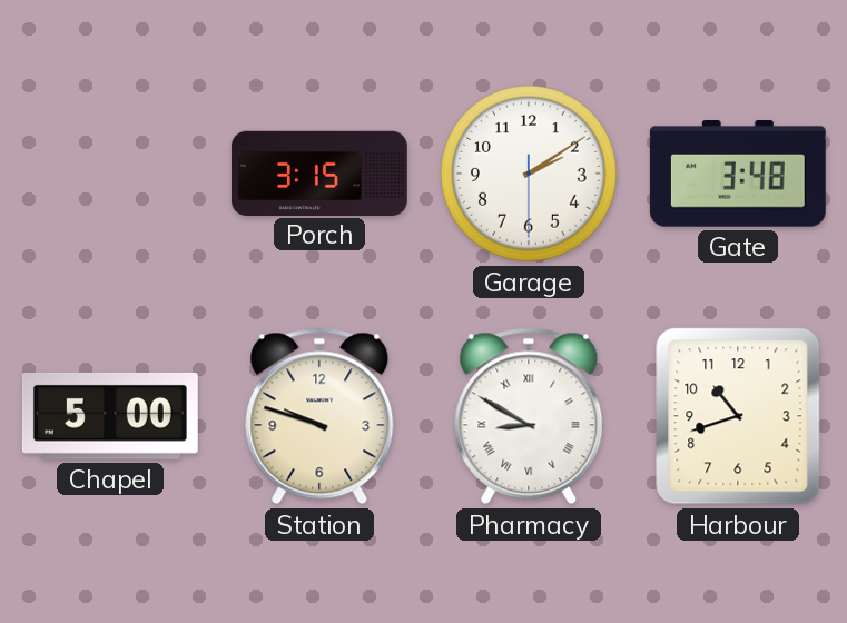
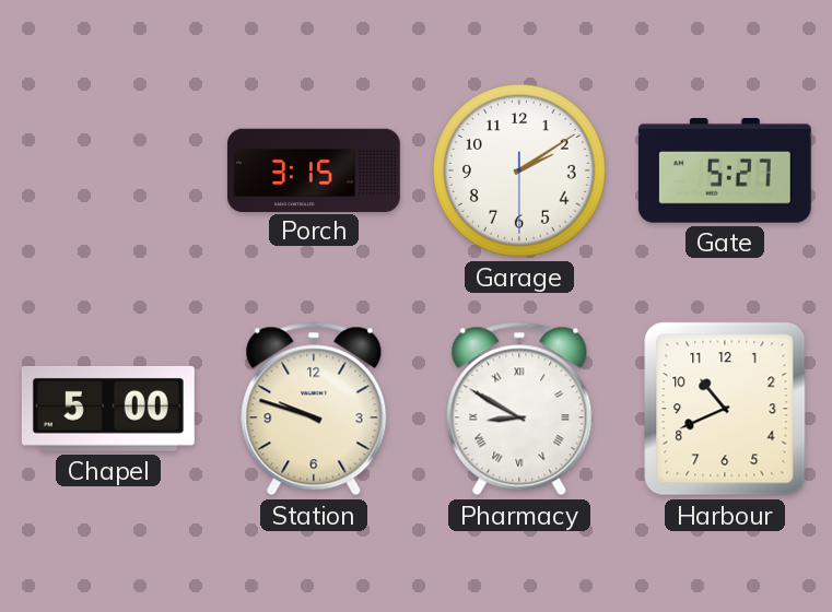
Gate: 3:48 -> 5:27 (725, 172)
Harbour: 10:42 -> 10:41 (725, 409)
